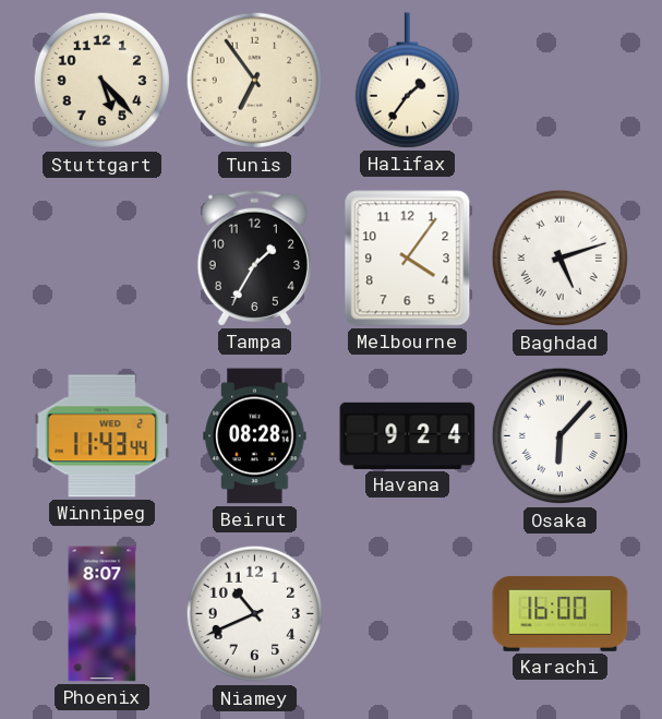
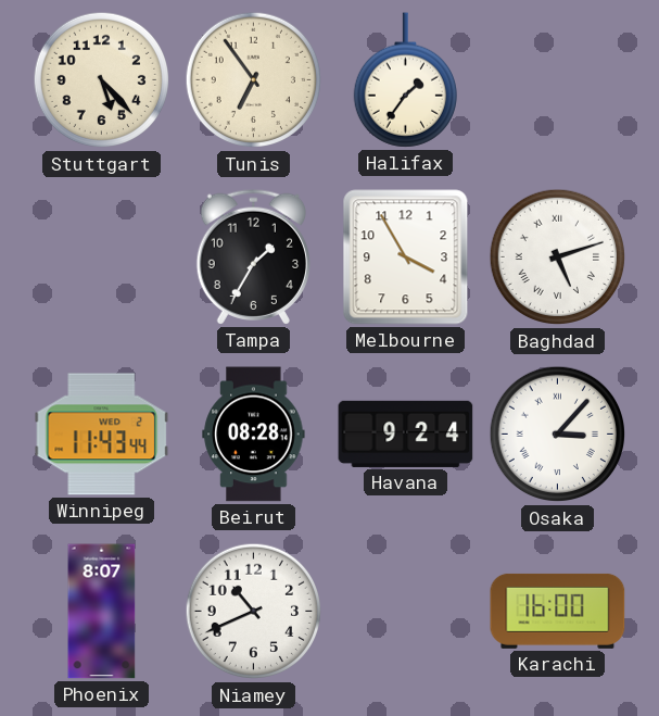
Melbourne: 4:06 -> 3:55 (406, 257)
Osaka: 6:07 -> 3:07 (558, 435)
